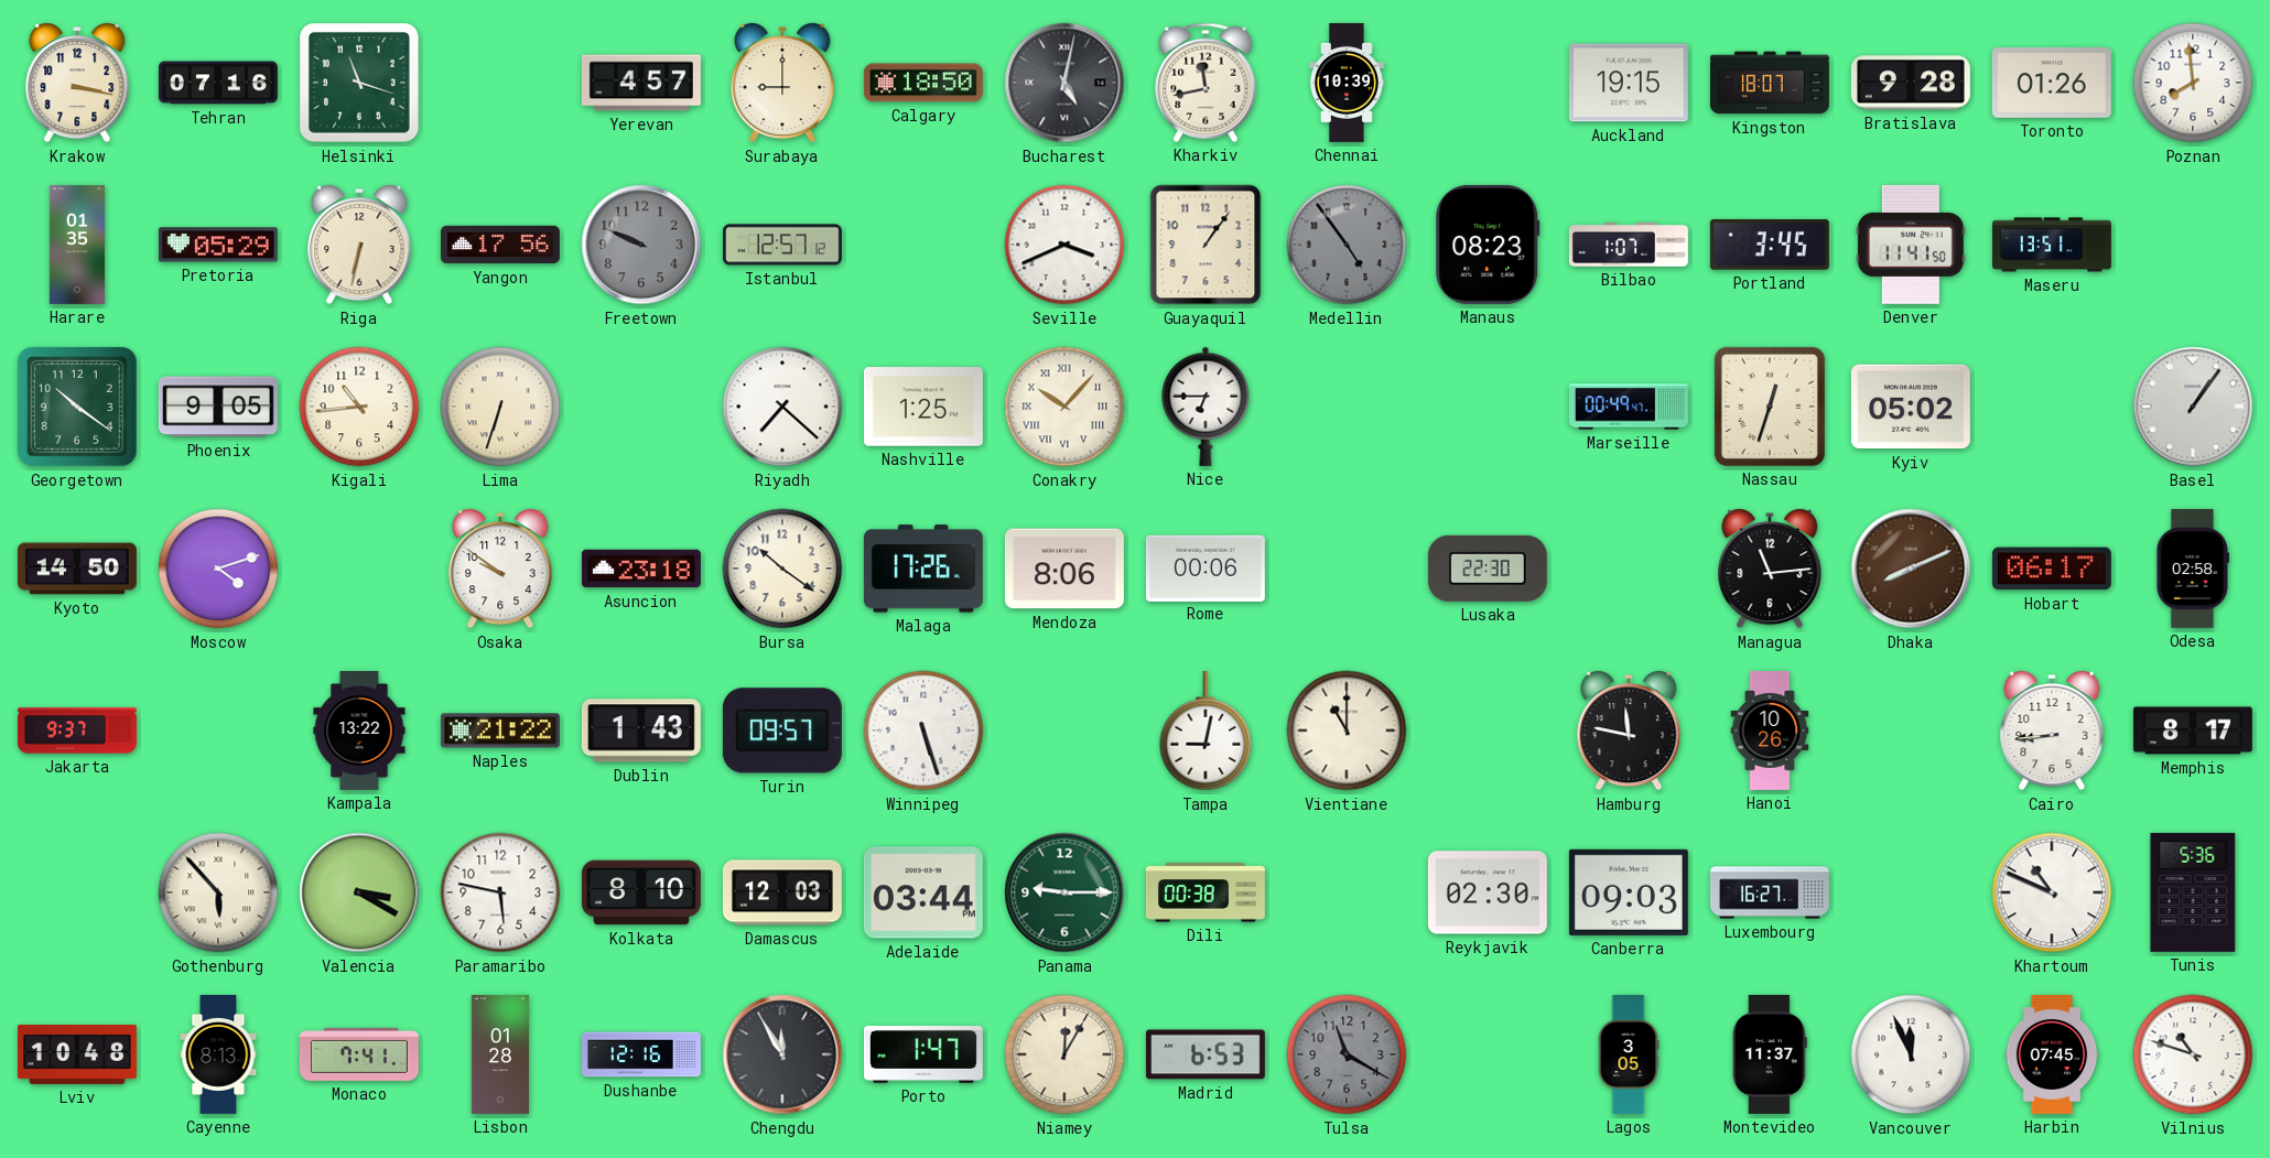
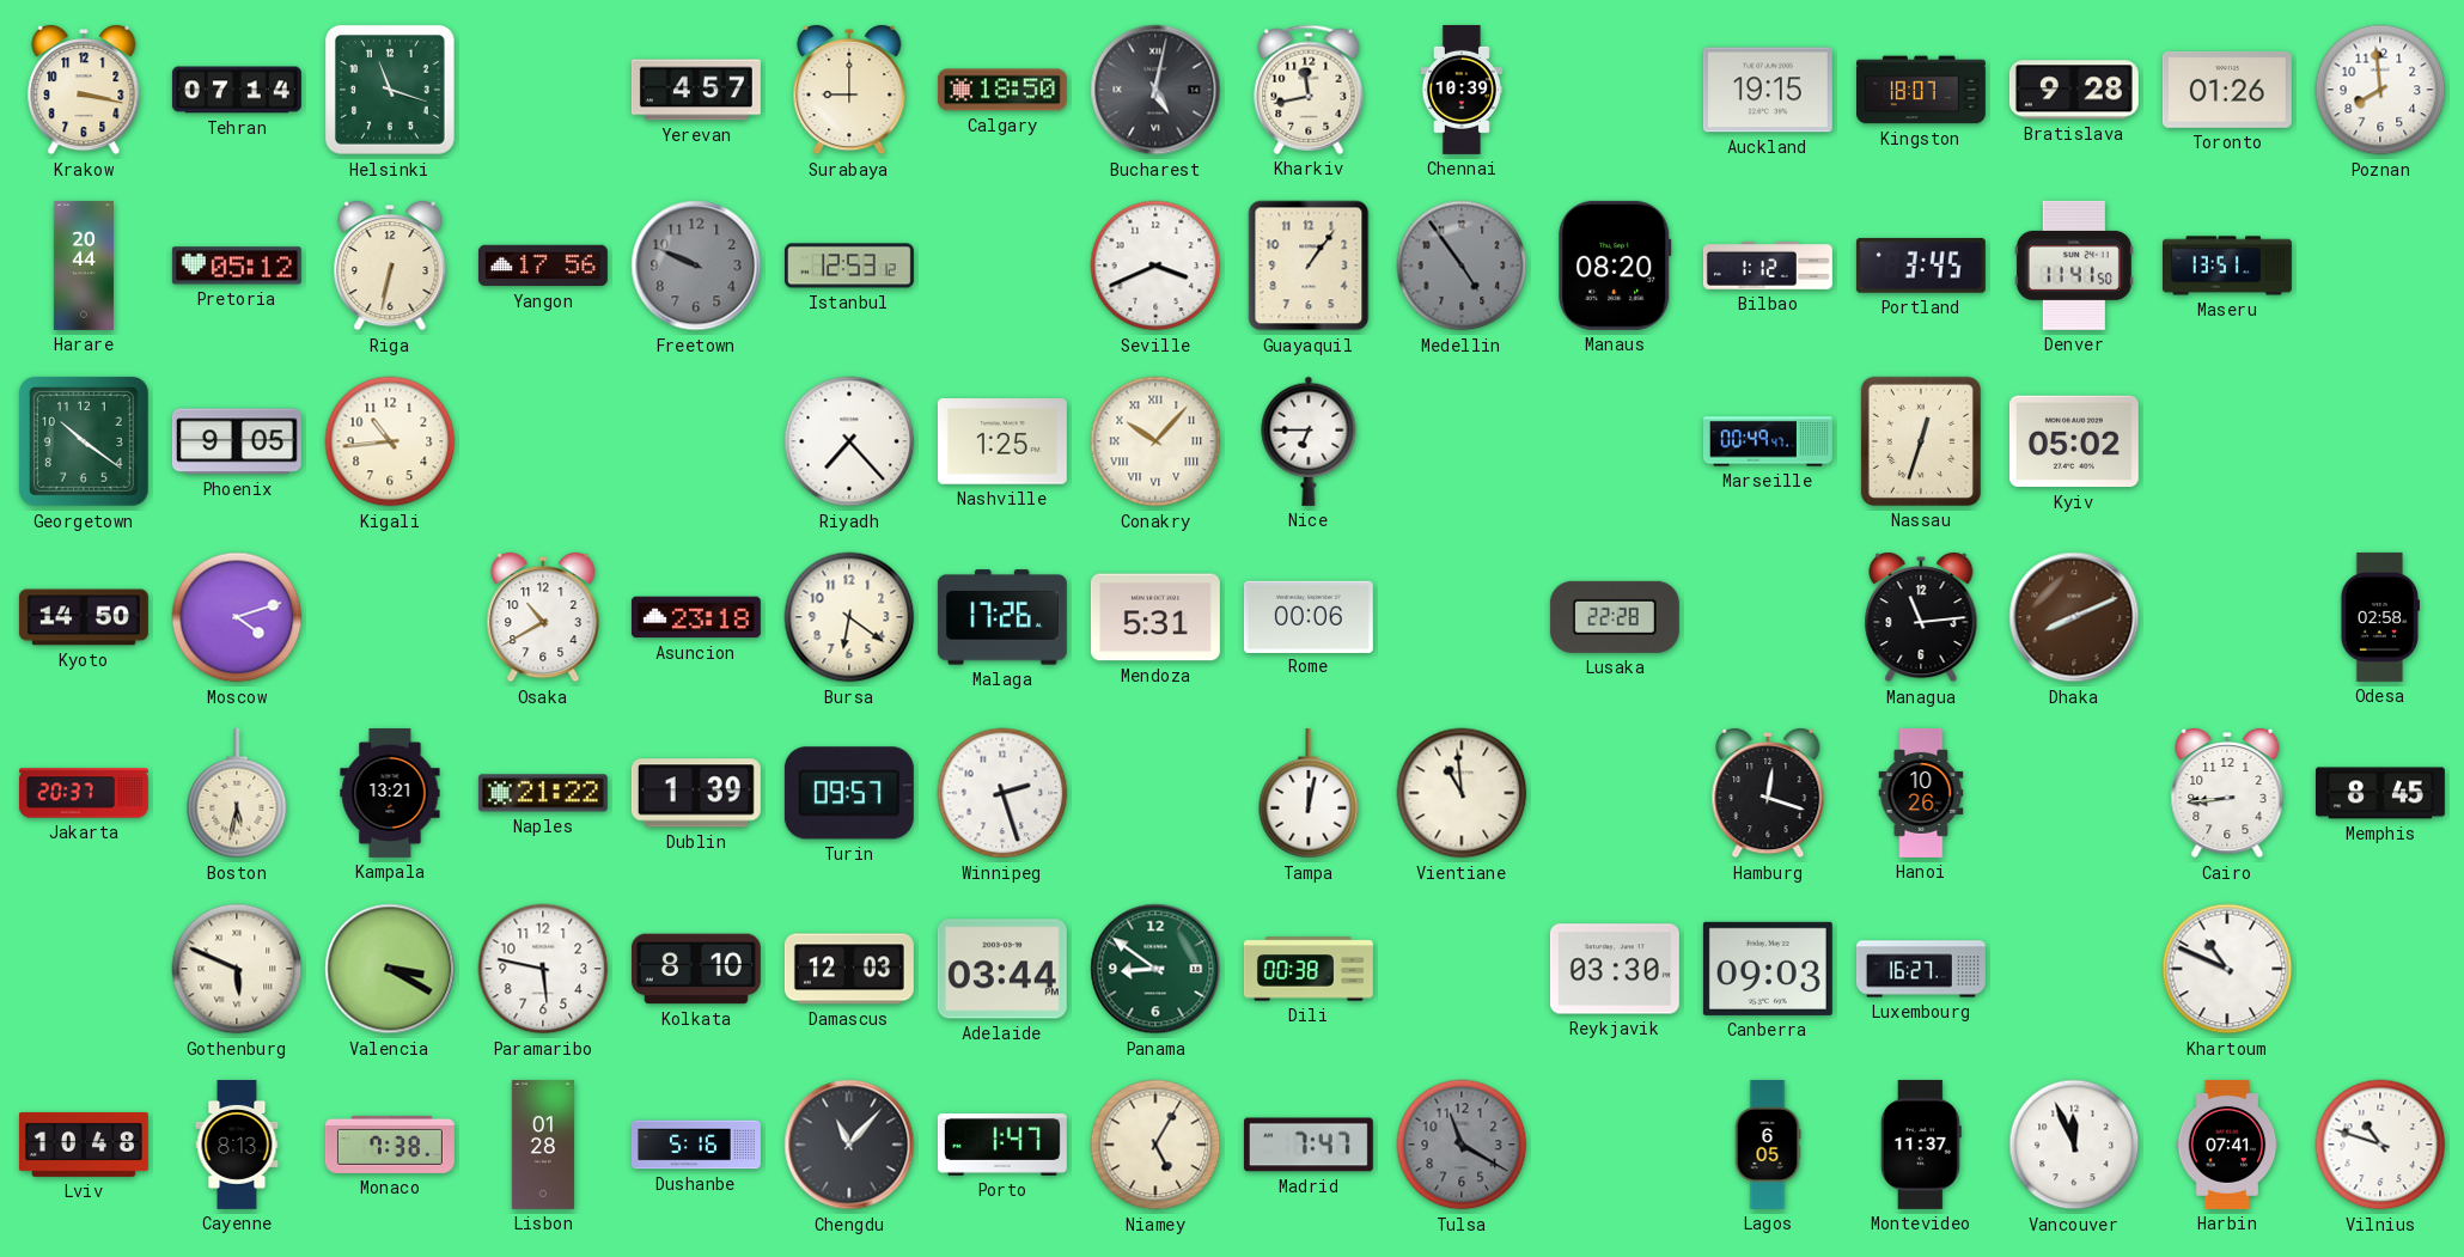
Tehran: 07:16 -> 07:14 (237, 90)
Harare: 01:35 -> 20:44 (84, 266)
Pretoria: 05:29 -> 05:12 (237, 266)
Istanbul: 12:57 -> 12:53 (849, 266)
Manaus: 08:23 -> 08:20 (1615, 266)
Bilbao: 1:07 -> 1:12 (1768, 266)
Lima: 6:33 -> none (500, 407)
Riyadh: 7:22 -> 7:23 (849, 441)
Basel: 1:06 -> none (2193, 407)
Osaka: 9:51 -> 10:40 (543, 617)
Bursa: 10:21 -> 6:21 (849, 617)
Mendoza: 8:06 -> 5:31 (1155, 617)
Lusaka: 22:30 -> 22:28 (1615, 617)
Hobart: 06:17 -> none (2052, 569)
Jakarta: 9:37 -> 20:37 (84, 793)
Boston: none -> 5:32 (237, 793)
Kampala: 13:22 -> 13:21 (390, 793)
Dublin: 1:43 -> 1:39 (696, 793)
Winnipeg: 5:27 -> 2:27 (1002, 793)
Tampa: 9:02 -> 12:02 (1309, 793)
Vientiane: 11:00 -> 10:59 (1462, 793)
Hamburg: 11:47 -> 12:18 (1768, 793)
Memphis: 8:17 -> 8:45 (2380, 793)
Gothenburg: 5:53 -> 5:49 (237, 969)
Panama: 9:15 -> 8:51 (1155, 969)
Reykjavik: 02:30 -> 03:30 (1615, 969)
Tunis: 5:36 -> none (2193, 892)
Monaco: 7:41 -> 7:38 (390, 1145)
Dushanbe: 12:16 -> 5:16 (696, 1145)
Chengdu: 11:55 -> 11:07 (849, 1145)
Niamey: 12:05 -> 5:05 (1155, 1145)
Madrid: 6:53 -> 7:47 (1309, 1145)
Lagos: 3:05 -> 6:05 (1768, 1145)
Harbin: 07:45 -> 07:41 (2227, 1145)
